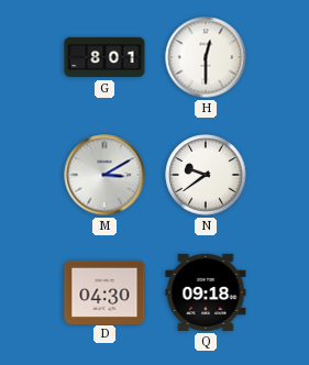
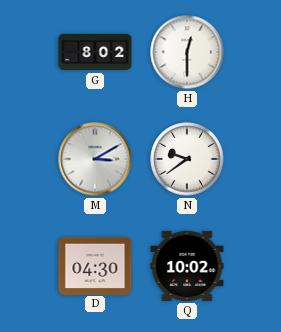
G: 8:01 -> 8:02 (95, 52)
Q: 09:18 -> 10:02 (187, 266)
